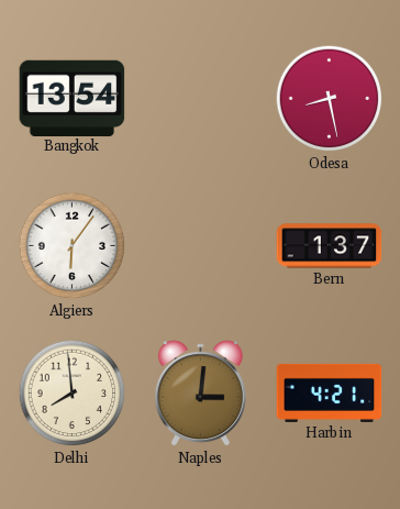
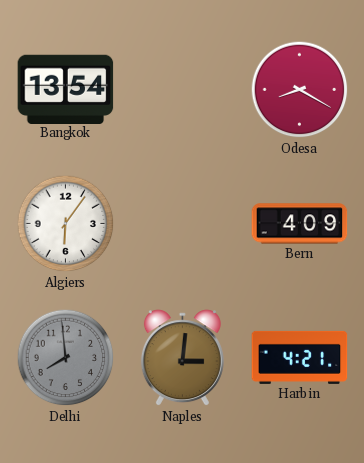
Odesa: 8:28 -> 8:20 (300, 90)
Bern: 1:37 -> 4:09 (300, 224)
Delhi dial: cream -> grey (66, 358)
